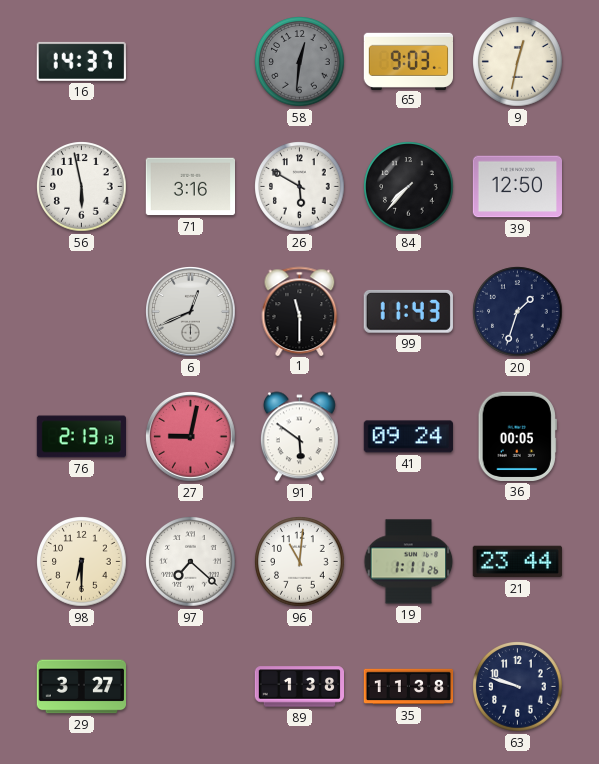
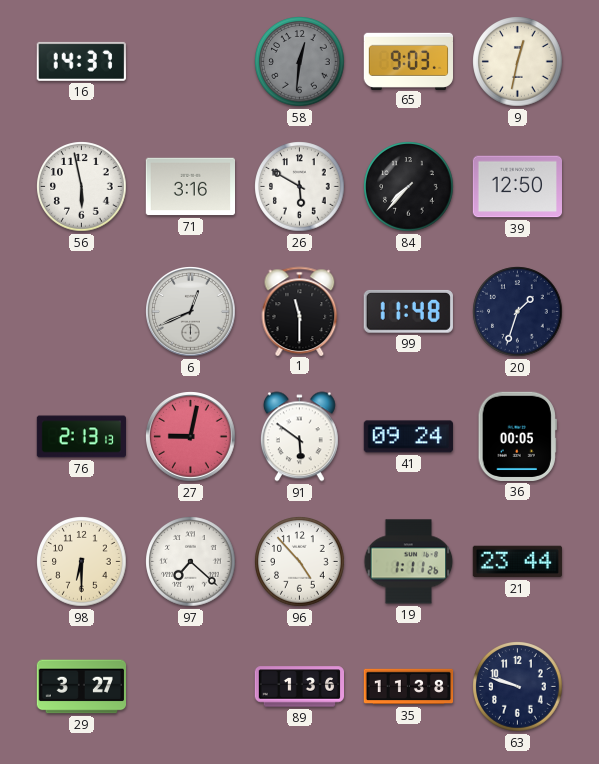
99: 11:43 -> 11:48 (408, 311)
96: 11:01 -> 4:53 (300, 562)
89: 1:38 -> 1:36 (299, 687)
